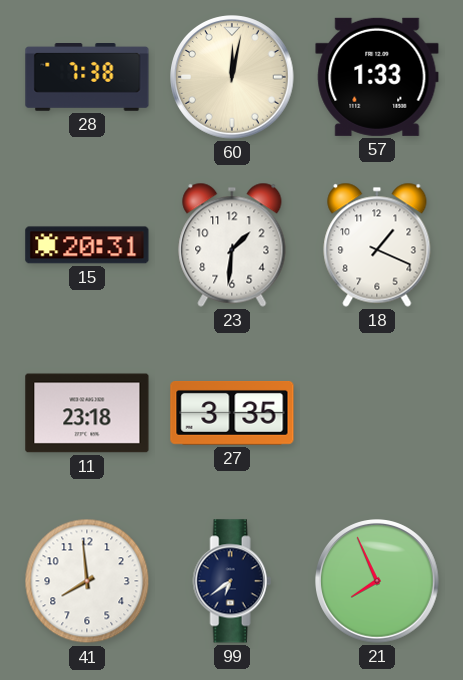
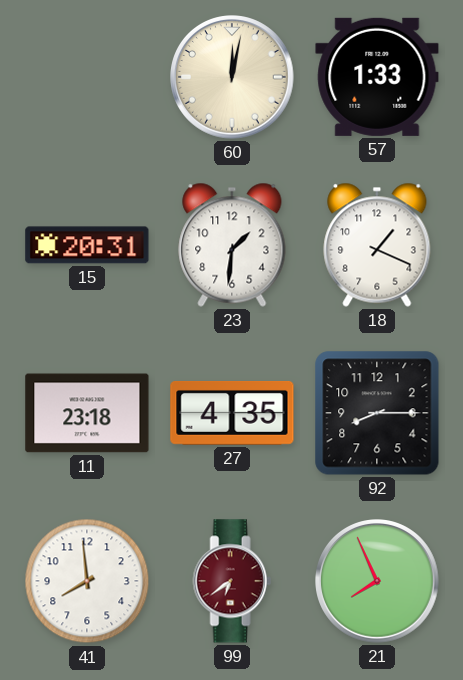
28: 7:38 -> none (87, 78)
27: 3:35 -> 4:35 (232, 413)
92: none -> 8:15 (377, 413)
99 dial: navy -> burgundy (232, 581)
